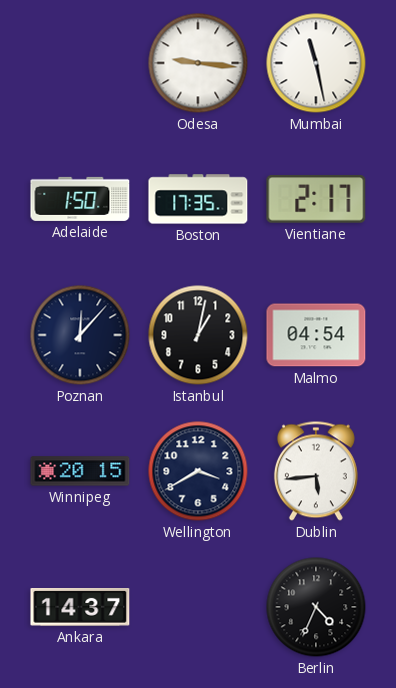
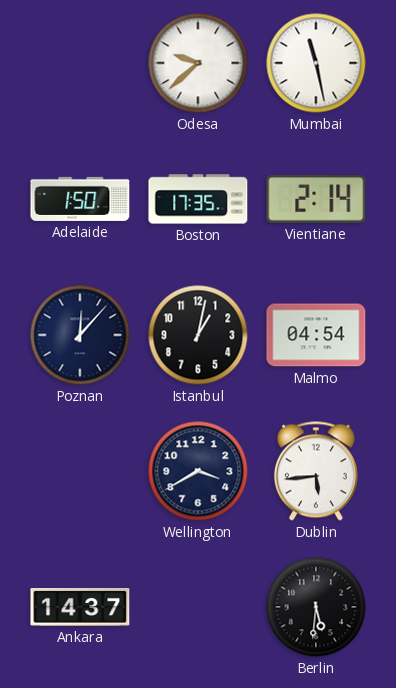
Odesa: 9:16 -> 9:38 (198, 63)
Vientiane: 2:17 -> 2:14 (316, 199)
Winnipeg: 20:15 -> none (80, 471)
Berlin: 4:34 -> 5:31 (316, 607)
